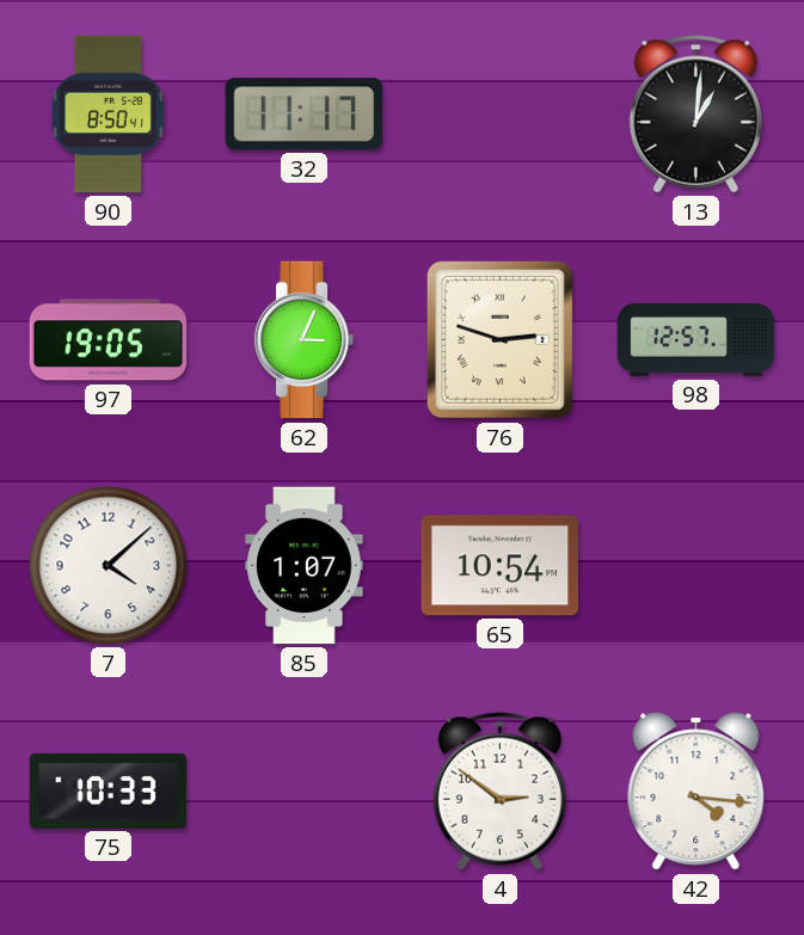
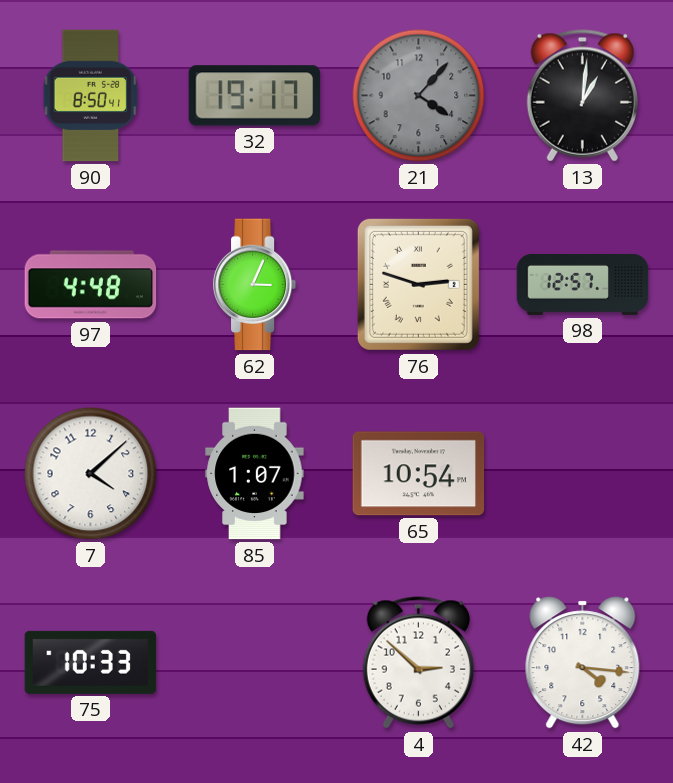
32: 11:17 -> 19:17 (255, 96)
21: none -> 4:07 (419, 96)
97: 19:05 -> 4:48 (91, 285)
4: 2:51 -> 2:52 (418, 663)
